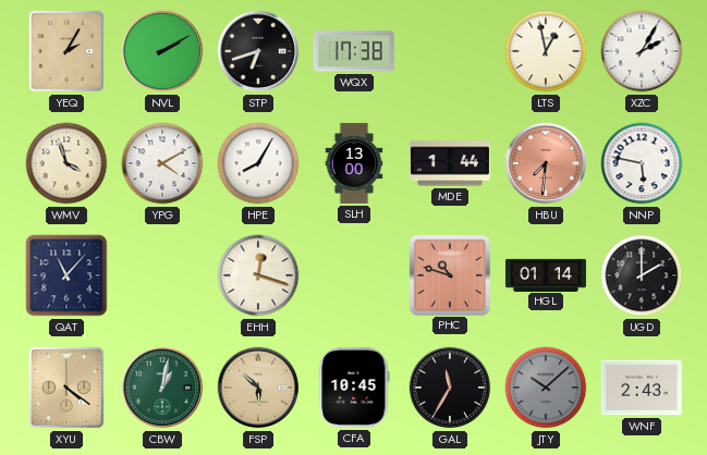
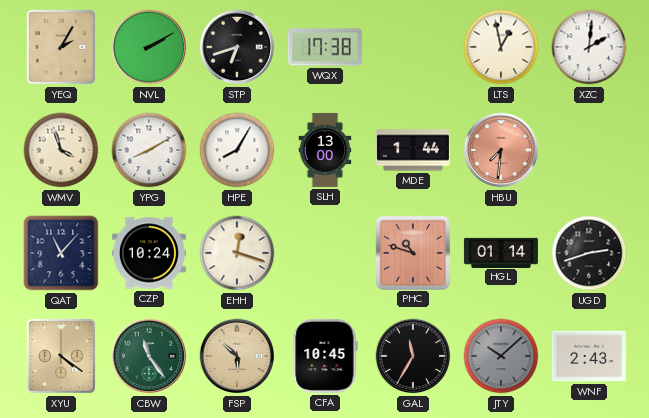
XZC: 2:05 -> 2:01 (589, 47)
YPG: 4:10 -> 8:10 (149, 150)
NNP: 5:47 -> none (642, 163)
CZP: none -> 10:24 (149, 253)
UGD: 2:00 -> 2:42 (589, 253)
CBW: 1:02 -> 11:24 (149, 356)
